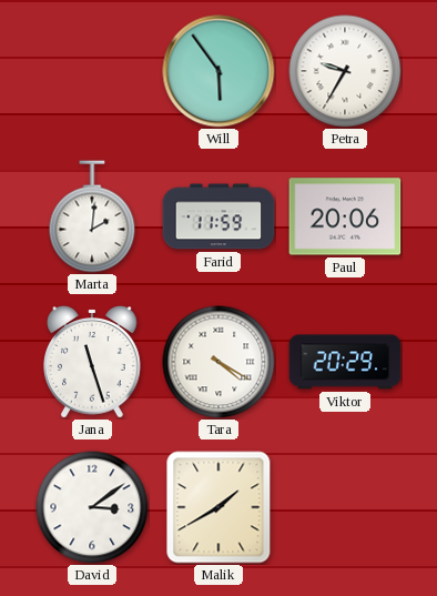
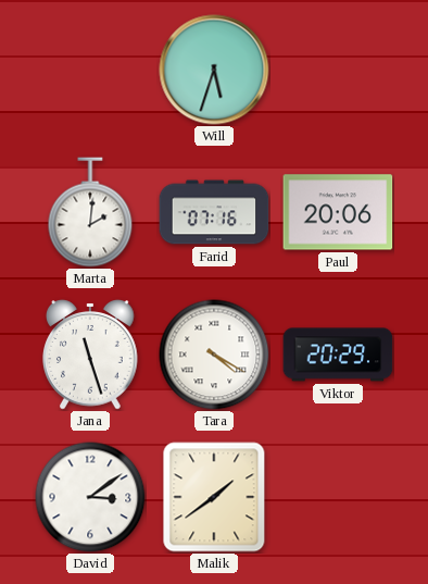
Will: 5:54 -> 5:33 (214, 70)
Petra: 9:35 -> none (345, 71)
Farid: 11:59 -> 07:16 (214, 212)
Malik: 1:40 -> 1:39 (214, 497)
